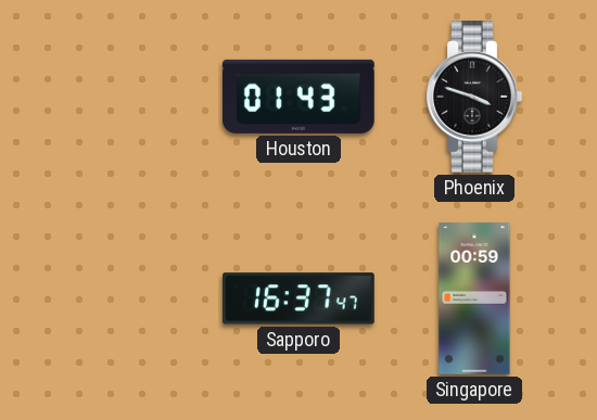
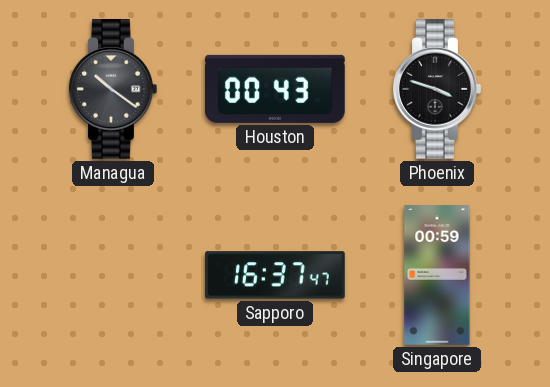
Managua: none -> 10:21 (113, 90)
Houston: 01:43 -> 00:43 (276, 89)
